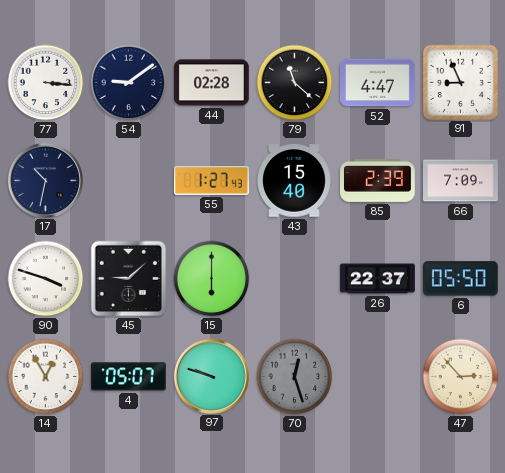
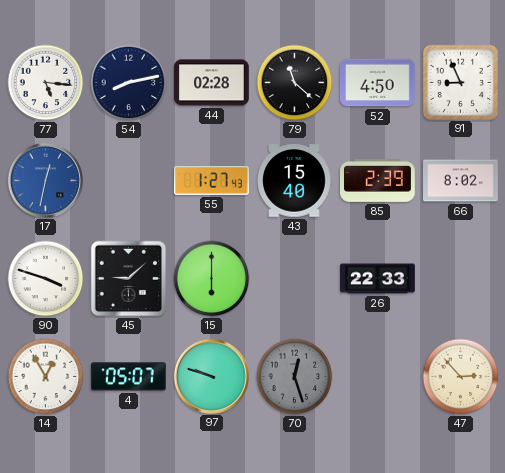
77: 3:16 -> 5:16 (46, 83)
54: 9:09 -> 8:13 (129, 83)
52: 4:47 -> 4:50 (378, 83)
17: 10:32 -> 12:32 (45, 180)
17 dial: navy -> blue (45, 180)
66: 7:09 -> 8:02 (461, 181)
26: 22:37 -> 22:33 (378, 279)
6: 05:50 -> none (460, 279)
